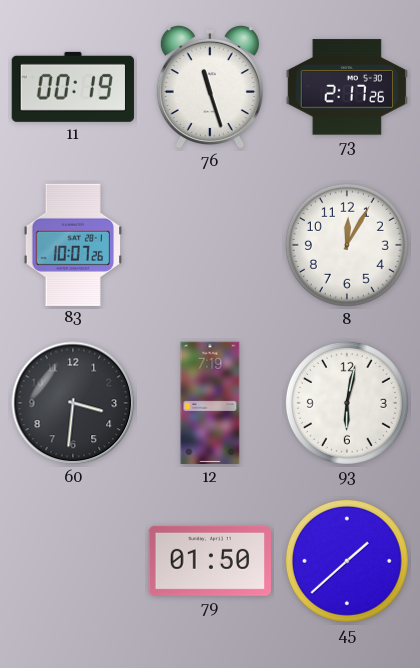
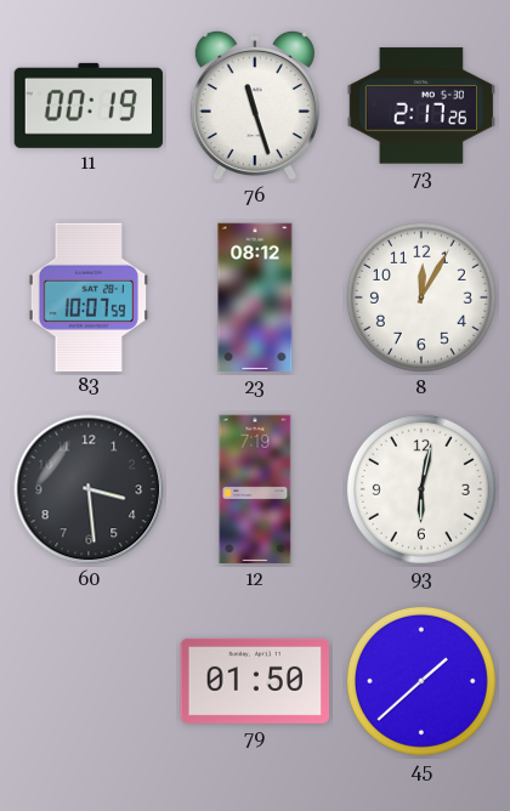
83: 10:07:26 -> 10:07:59 (89, 296)
23: none -> 08:12 (255, 297)
60: 3:31 -> 3:29 (89, 489)
